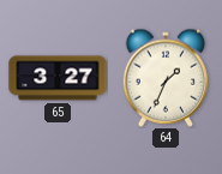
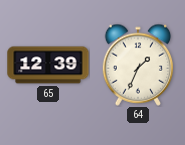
65: 3:27 -> 12:39 (48, 65)
